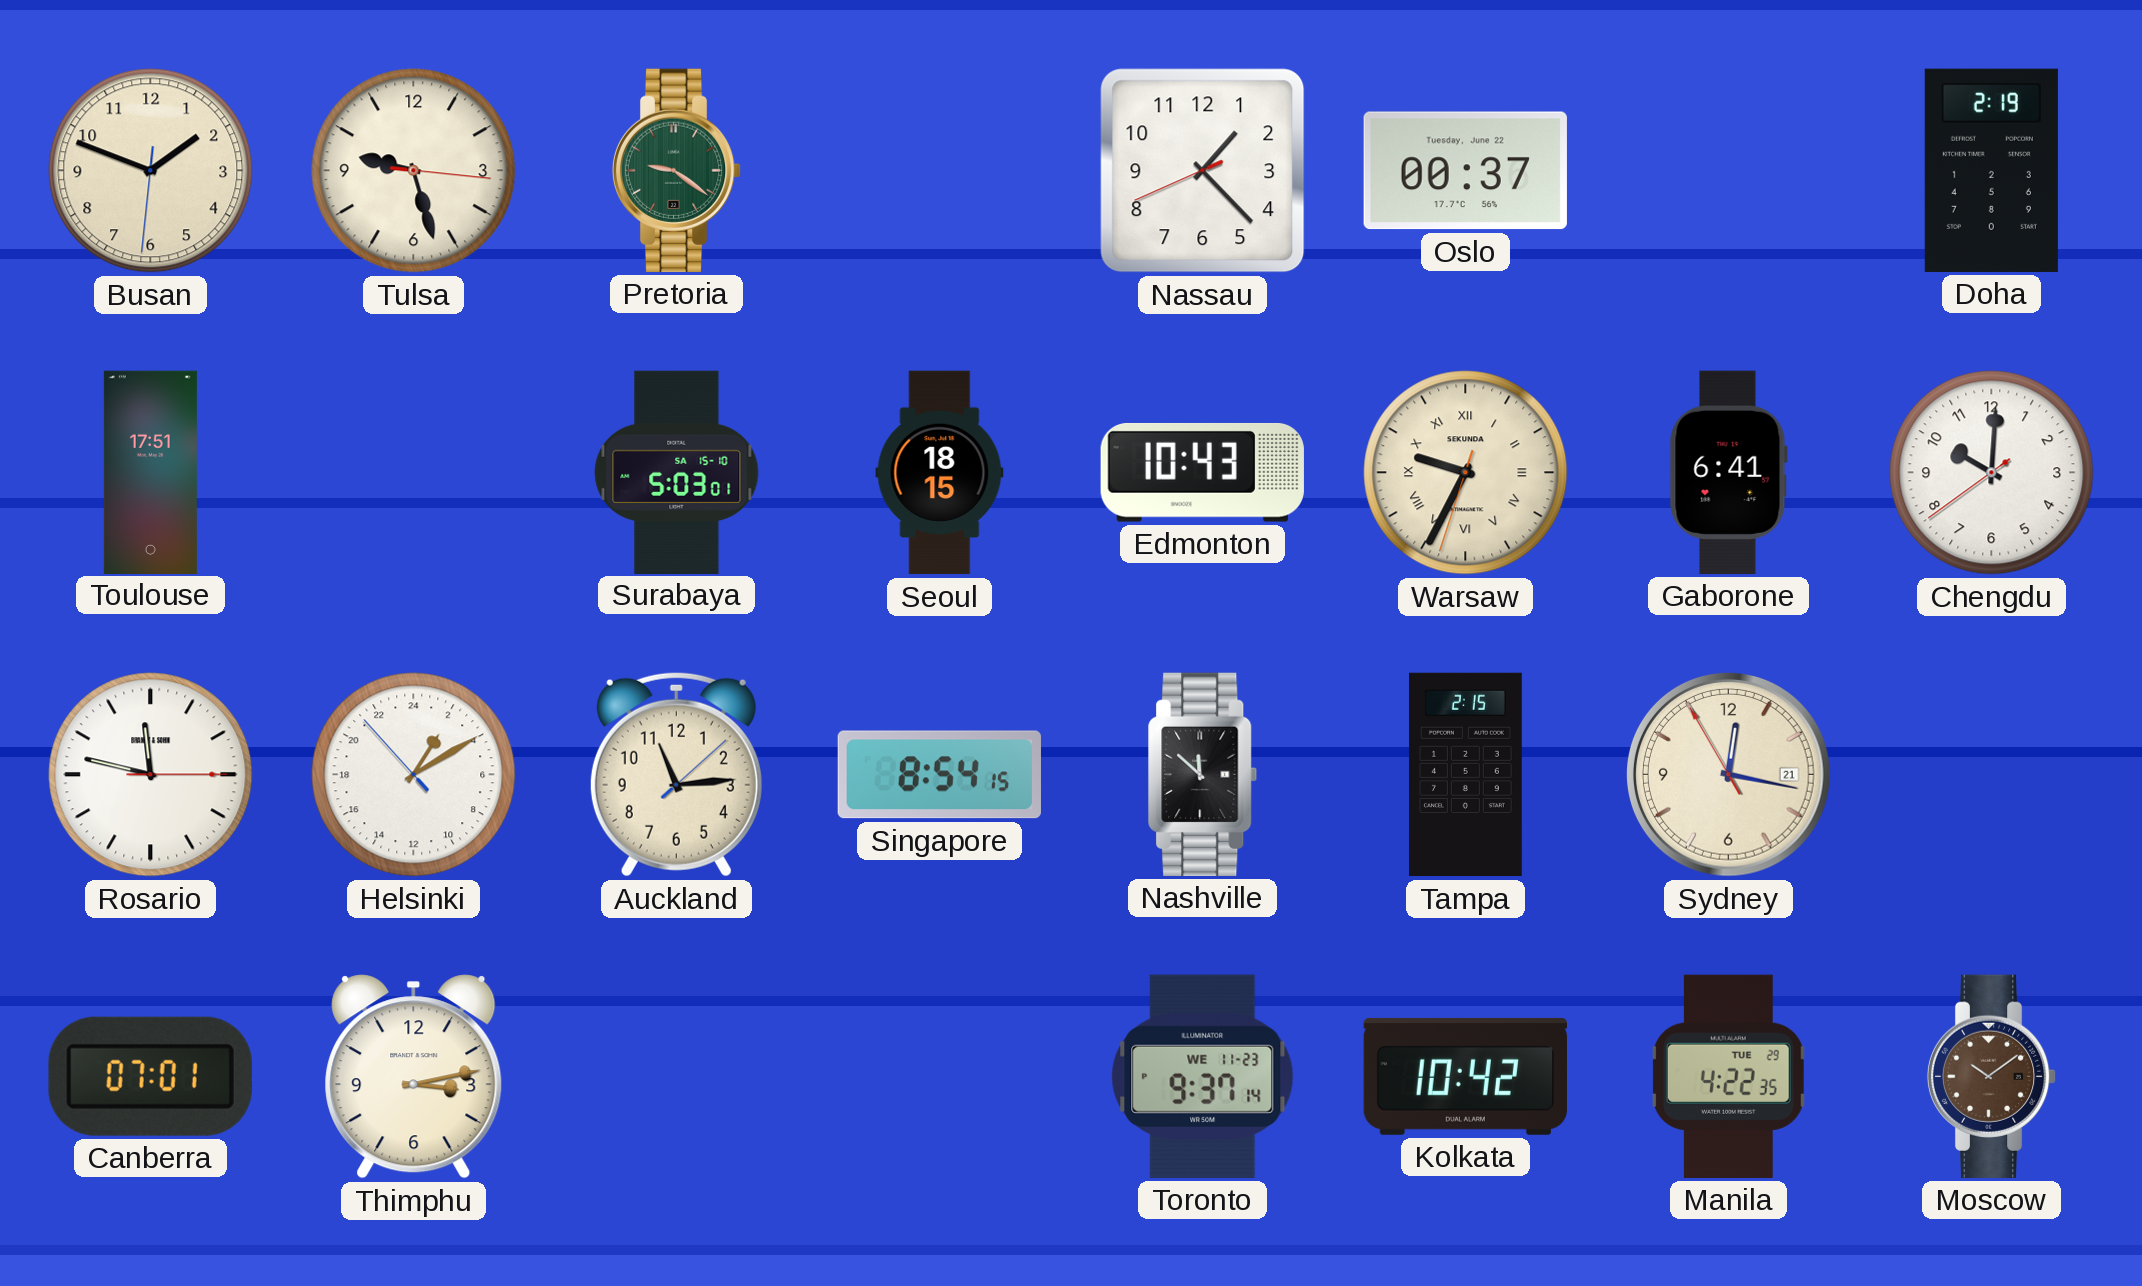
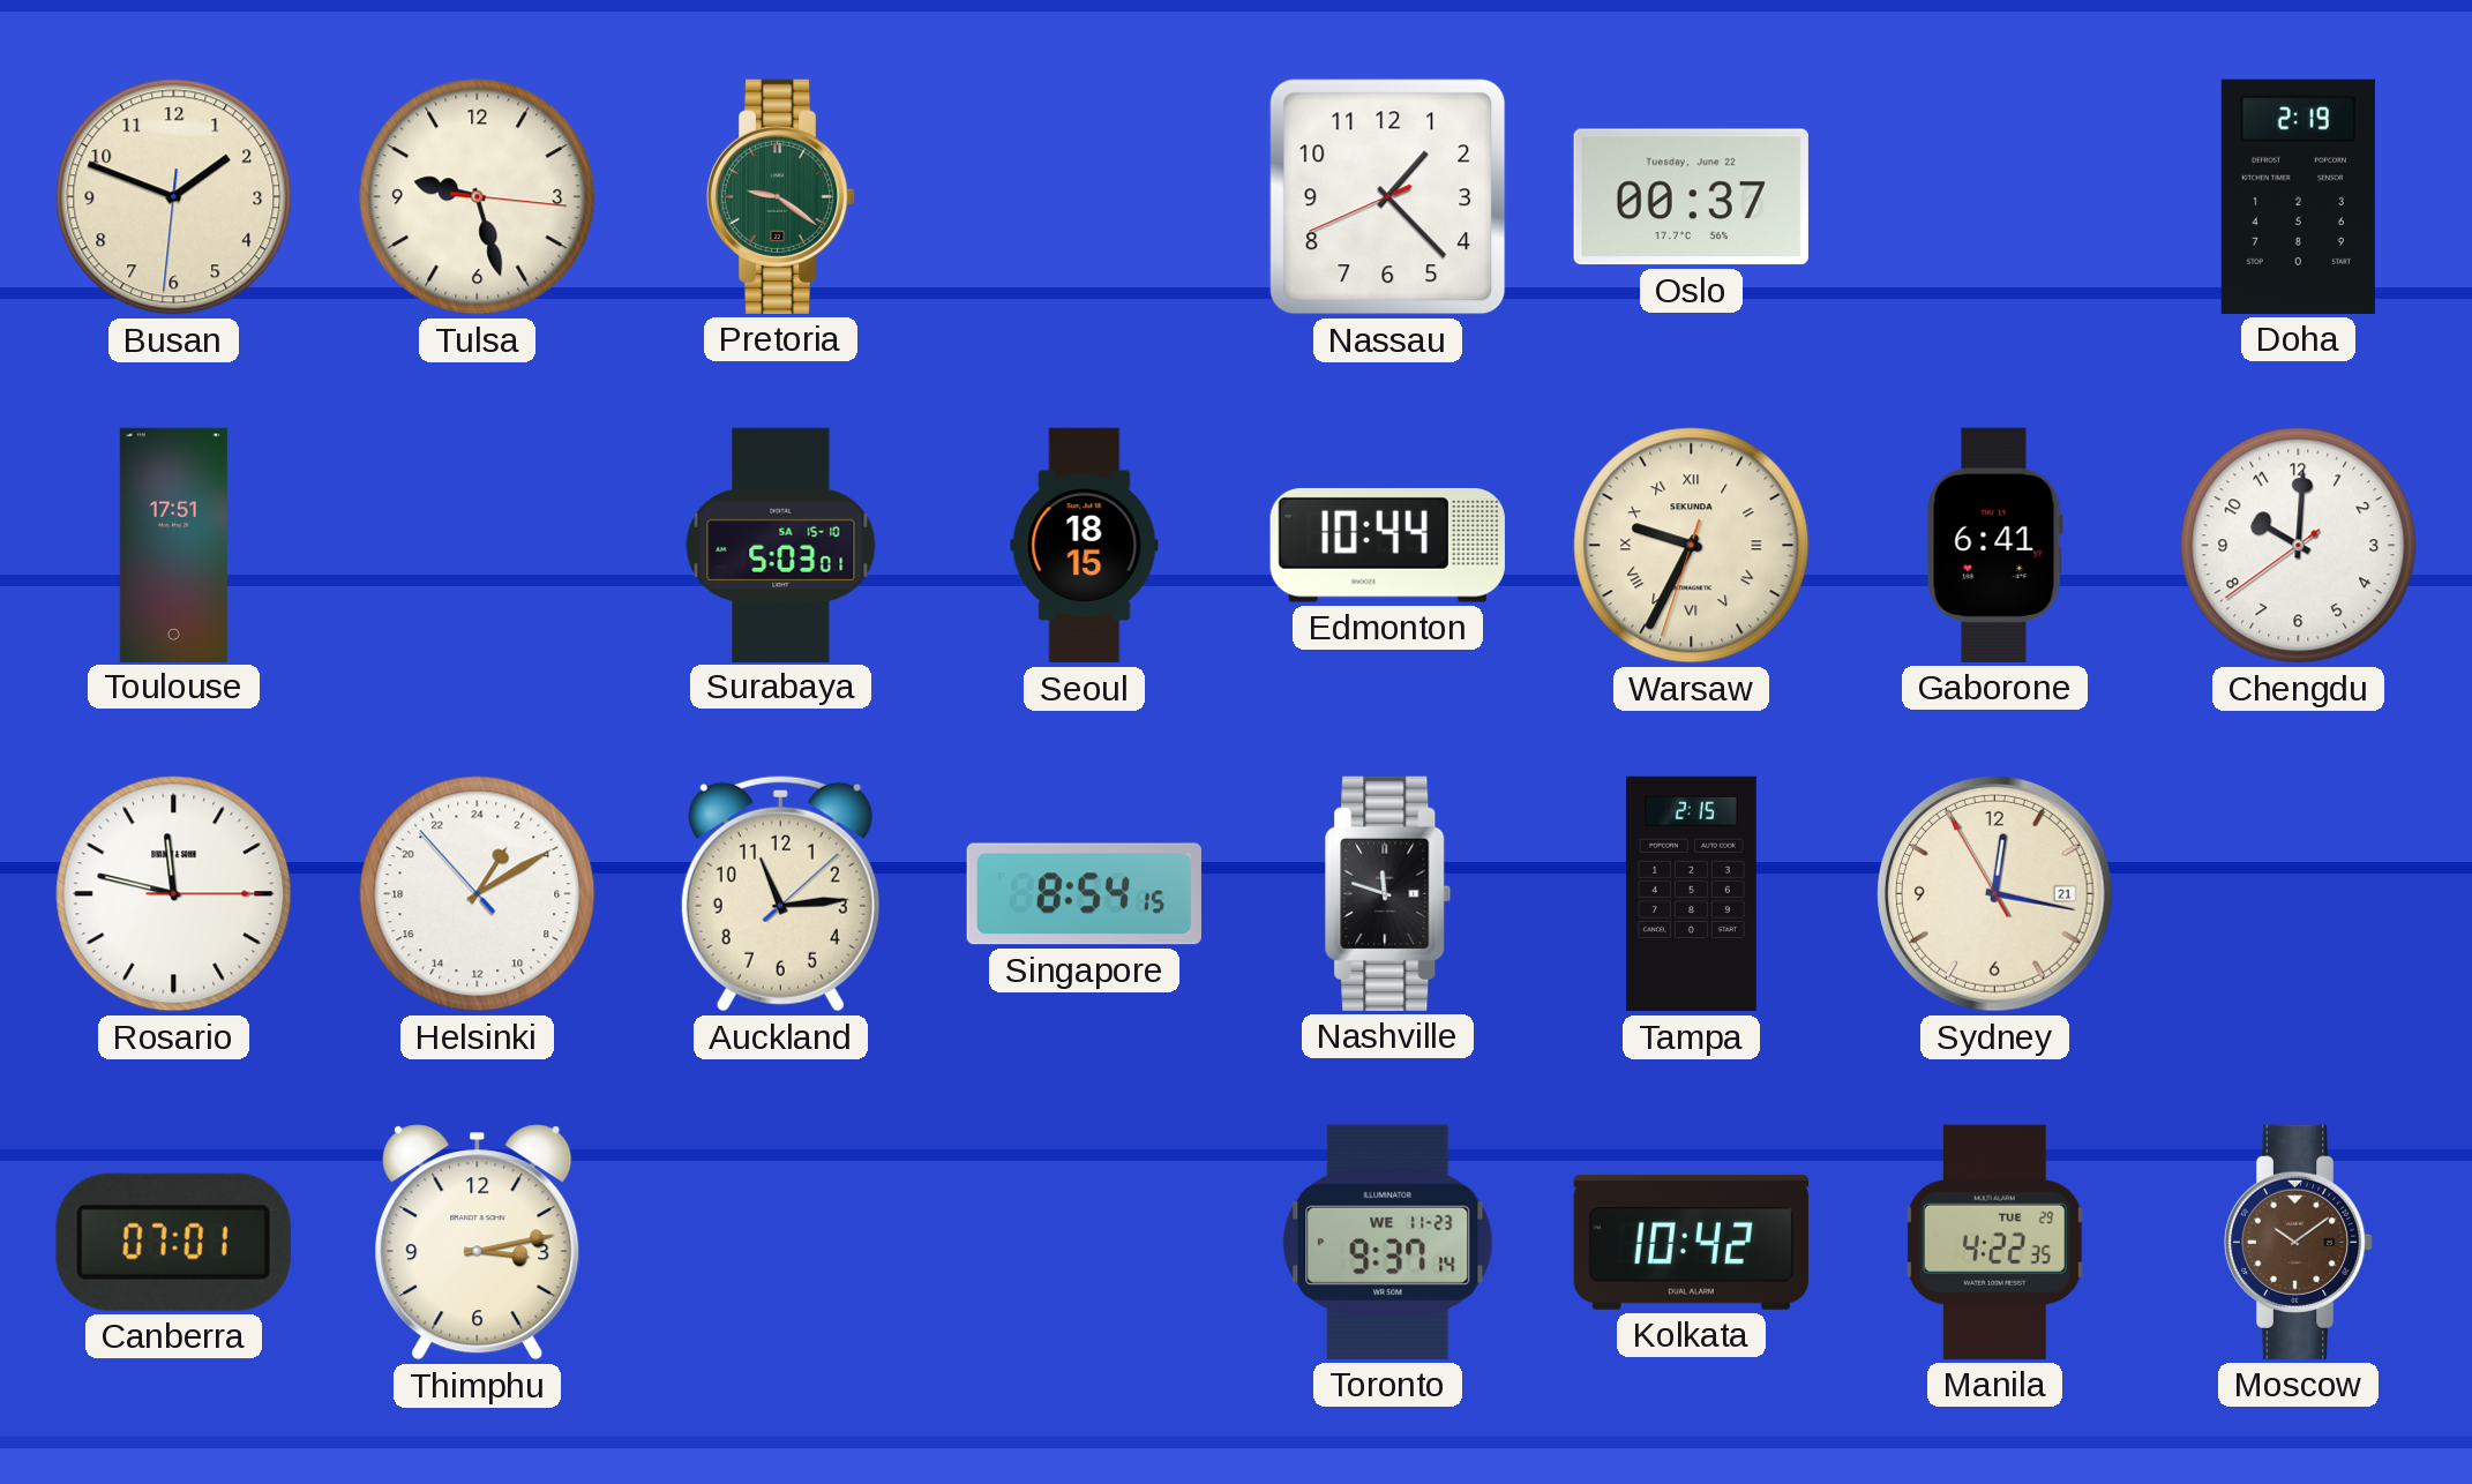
Edmonton: 10:43 -> 10:44 (1387, 545)
Nashville: 11:52 -> 11:48 (1388, 893)
